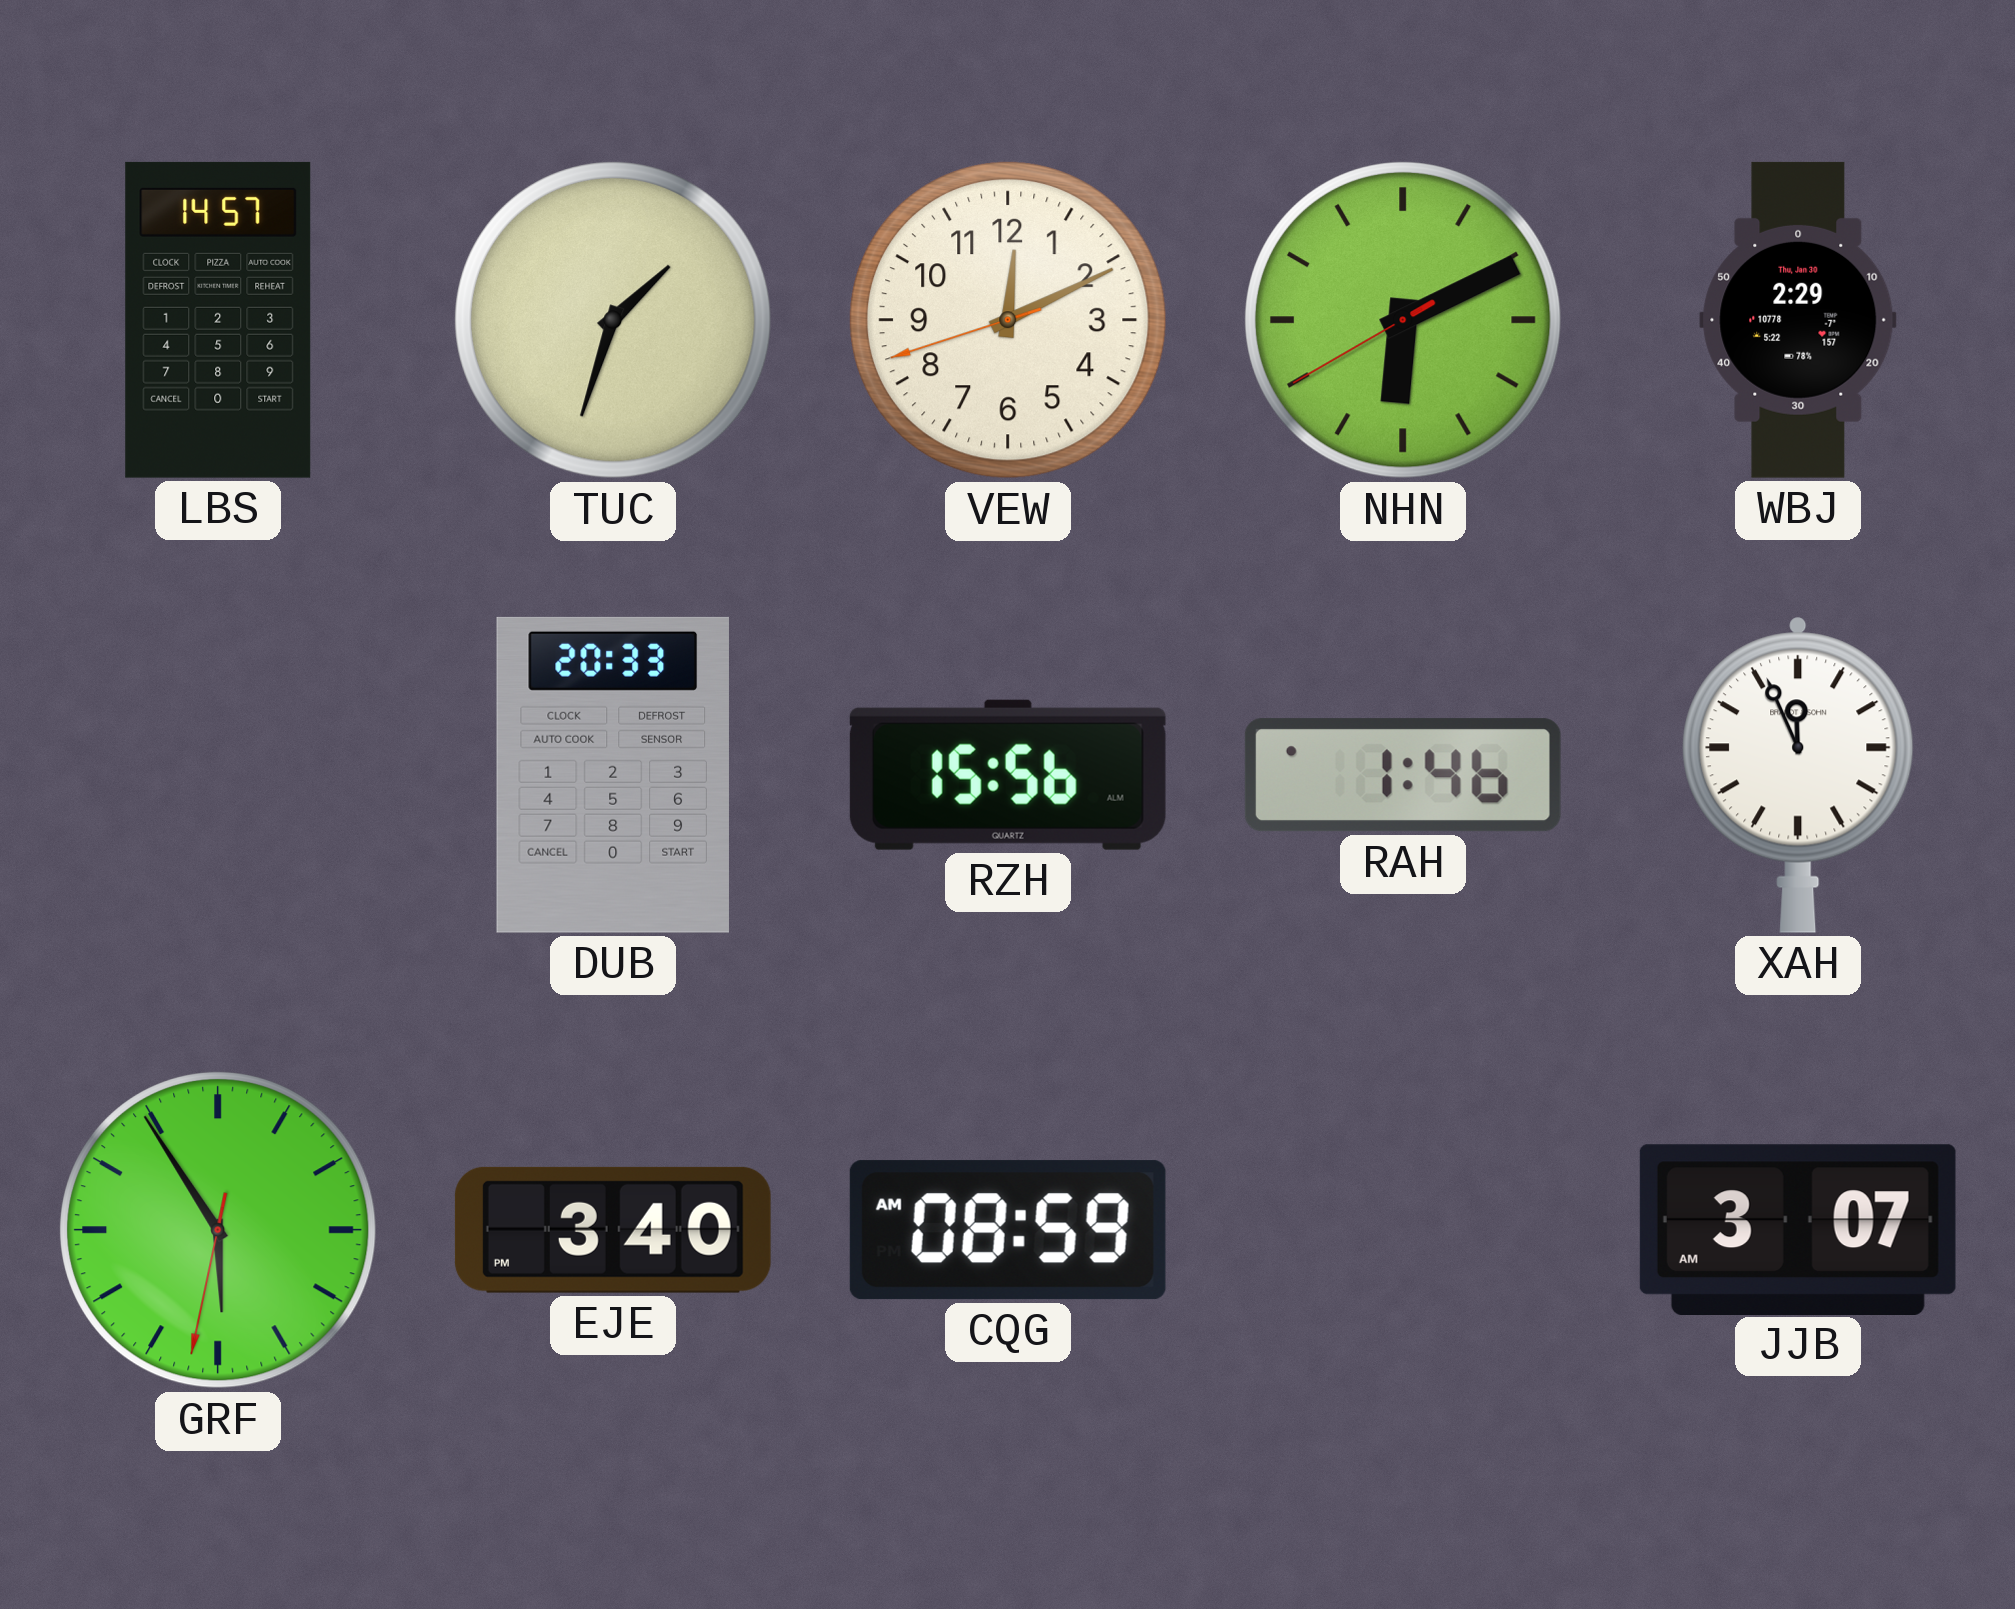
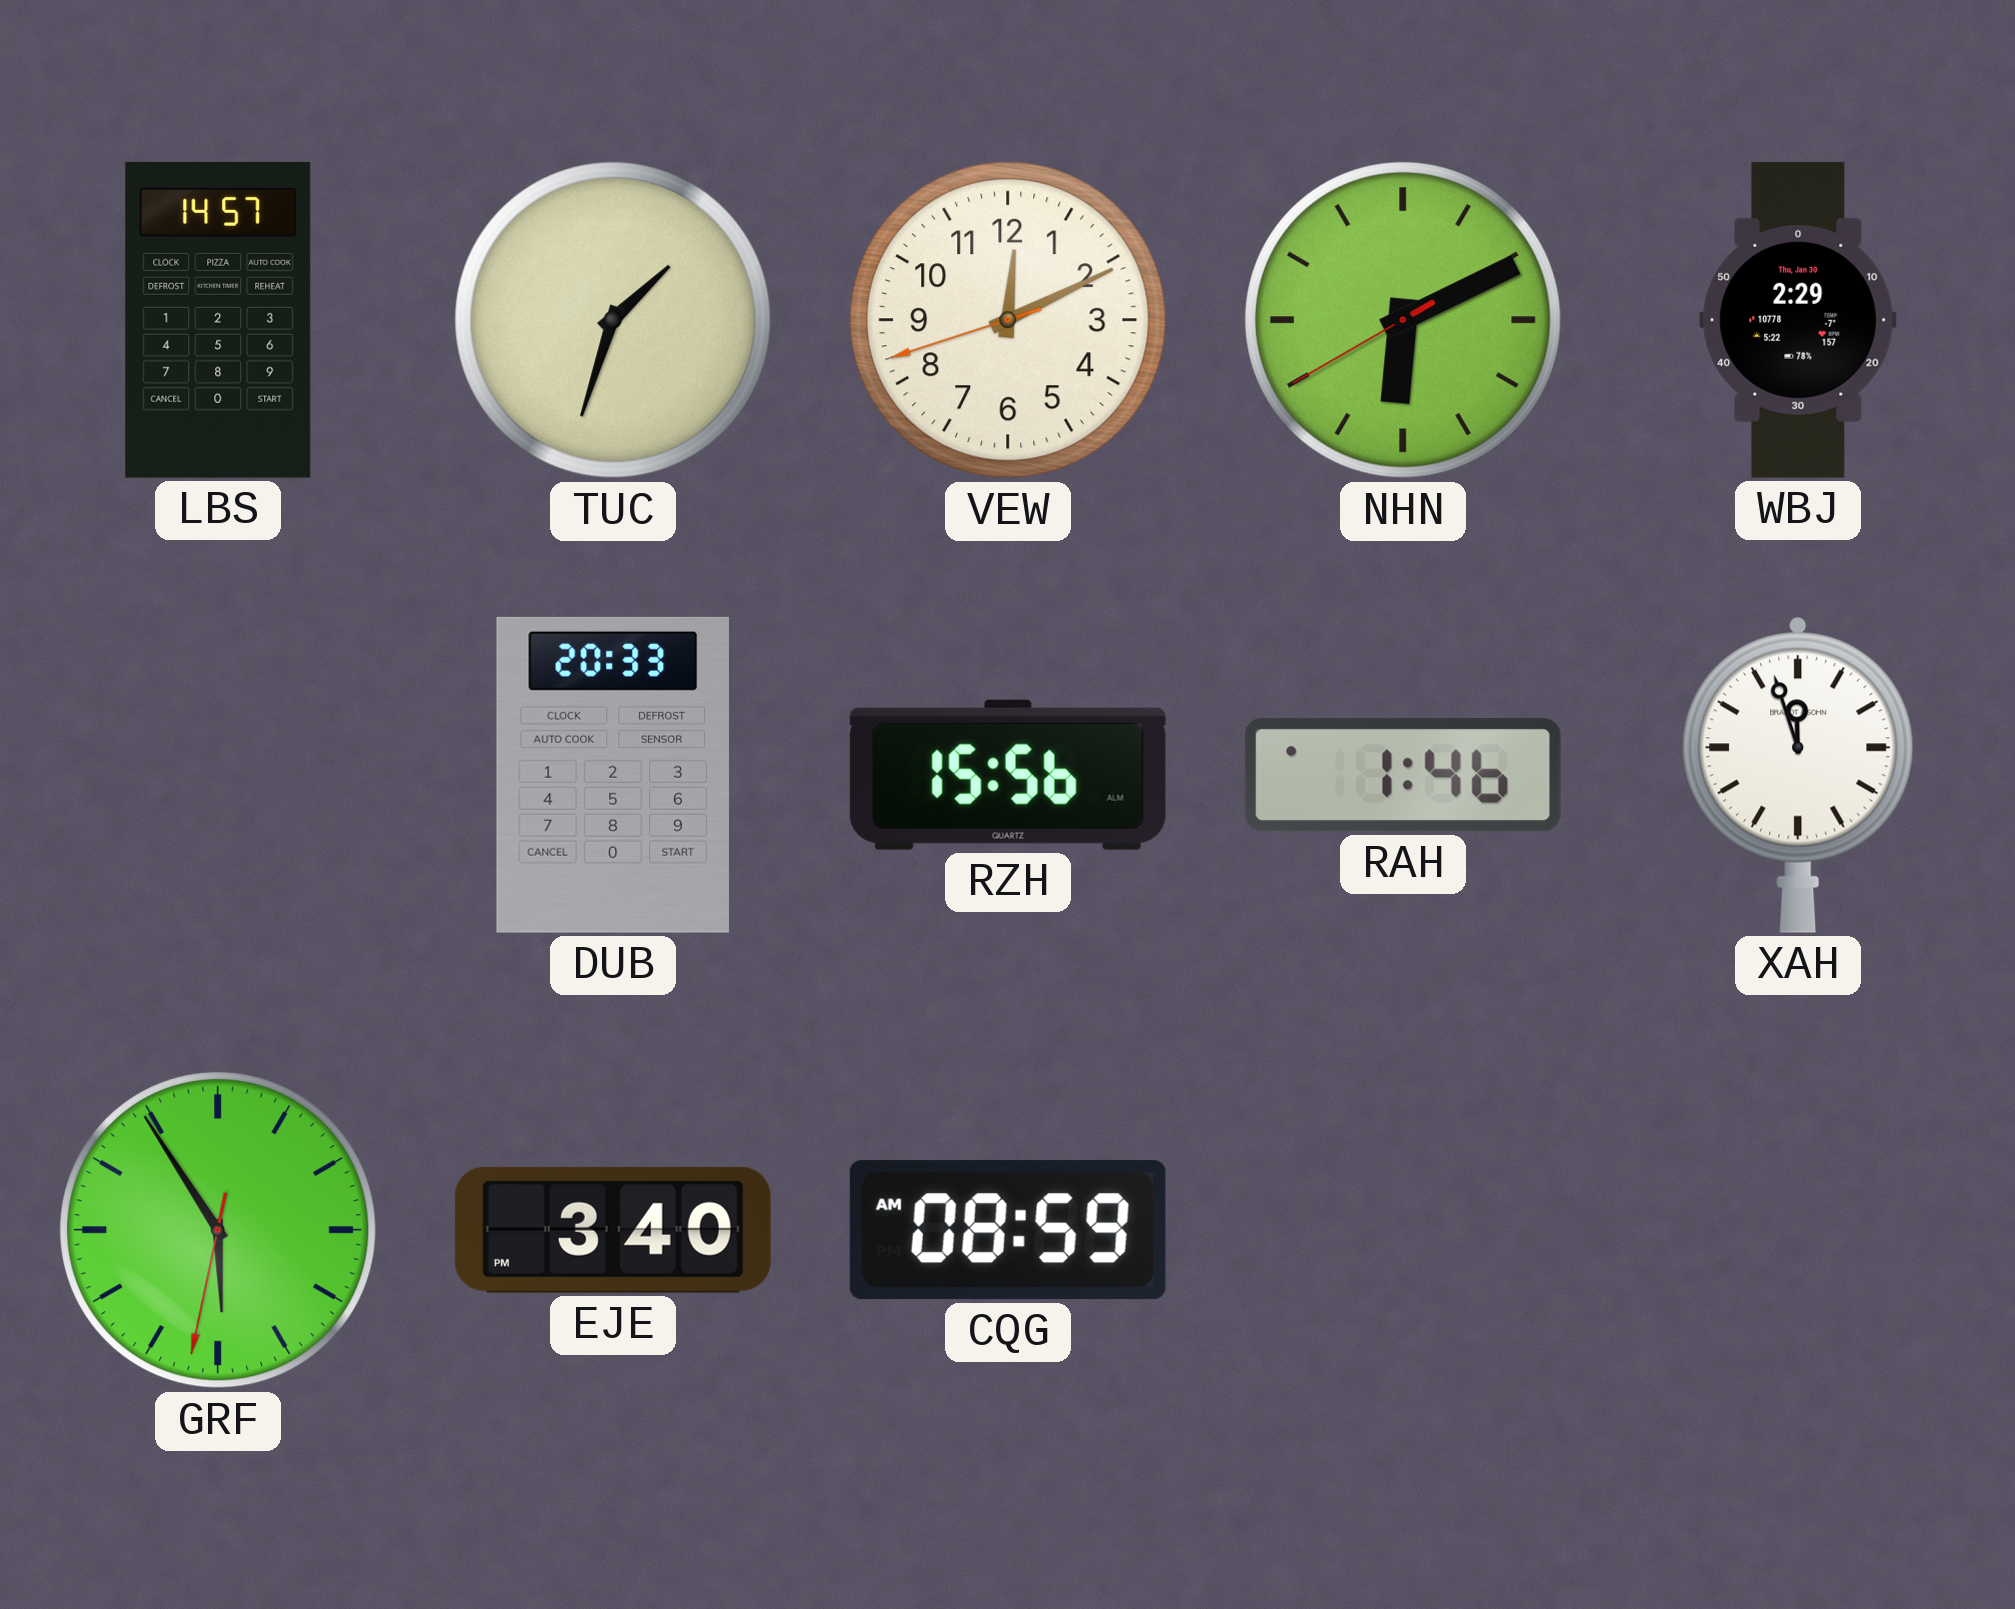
XAH: 11:56 -> 11:57 (1798, 775)
JJB: 3:07 -> none (1798, 1229)
